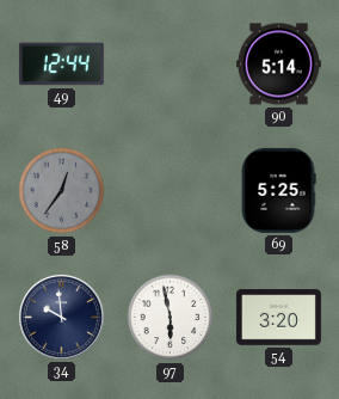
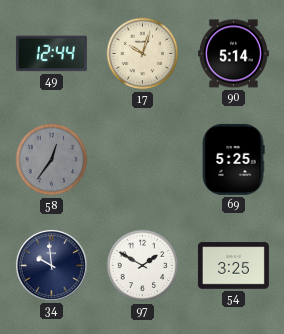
17: none -> 10:03 (143, 54)
97: 5:58 -> 1:50 (143, 266)
54: 3:20 -> 3:25 (233, 266)
